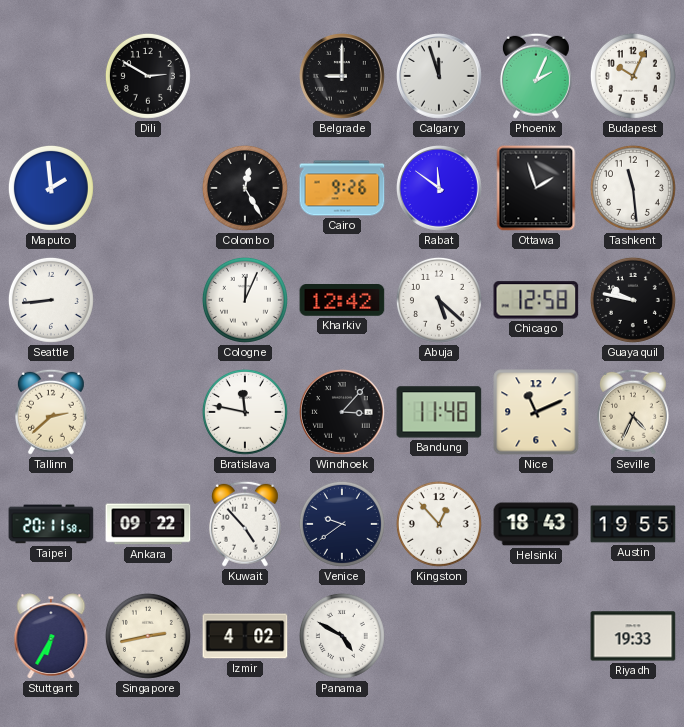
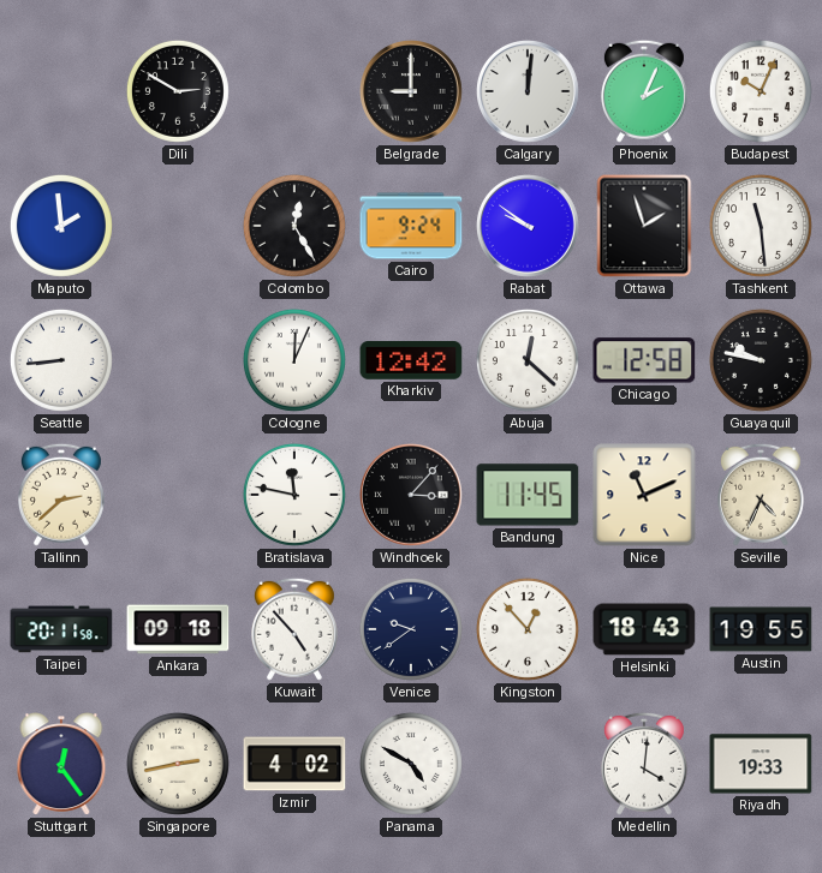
Calgary: 11:57 -> 12:01 (529, 92)
Cairo: 9:26 -> 9:24 (411, 226)
Rabat: 11:51 -> 9:51 (529, 227)
Abuja: 5:22 -> 12:22 (528, 360)
Bandung: 11:48 -> 11:45 (528, 495)
Ankara: 09:22 -> 09:18 (178, 629)
Stuttgart: 6:35 -> 12:24 (61, 764)
Medellin: none -> 4:01 (644, 764)
